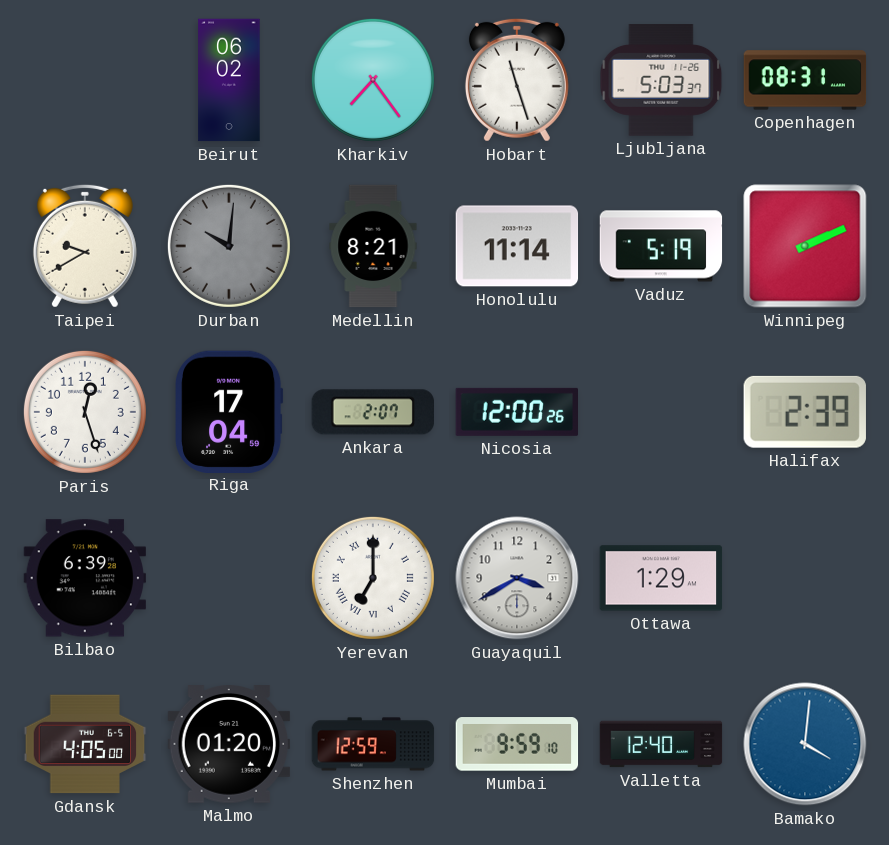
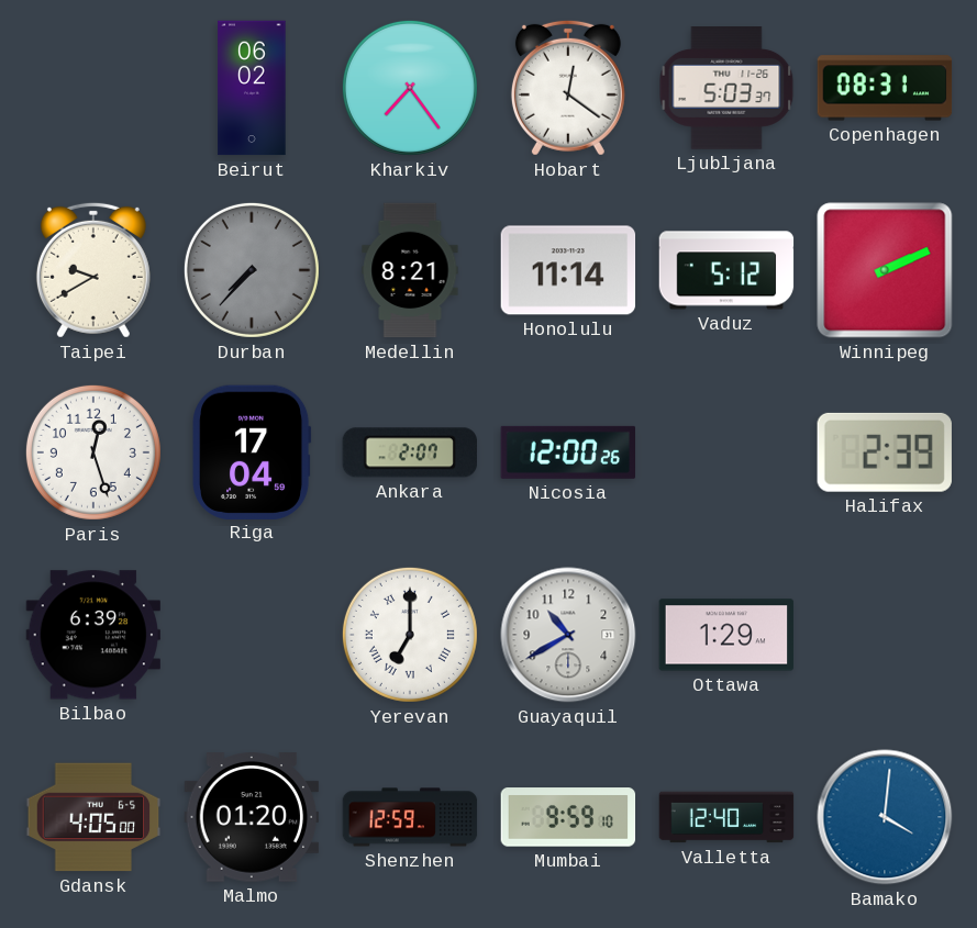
Hobart: 11:27 -> 12:21 (568, 88)
Durban: 10:01 -> 7:37 (252, 270)
Vaduz: 5:19 -> 5:12 (726, 270)
Guayaquil: 3:40 -> 10:40 (568, 635)
